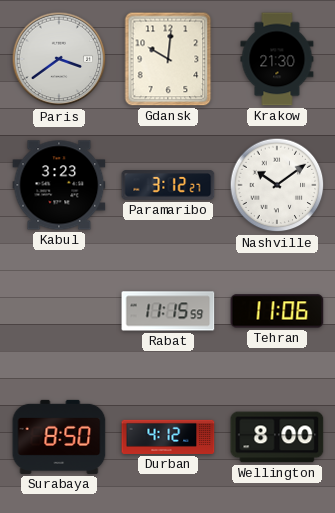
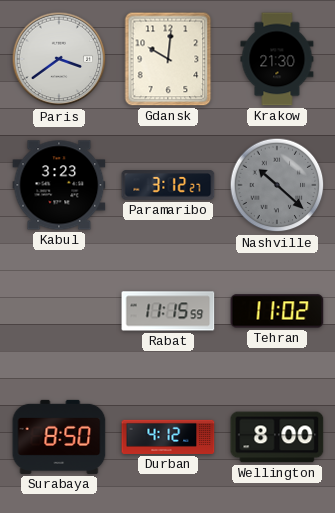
Nashville: 10:09 -> 10:22 (277, 185)
Nashville dial: white -> grey (277, 185)
Tehran: 11:06 -> 11:02 (277, 311)
